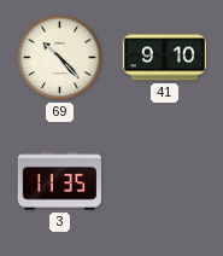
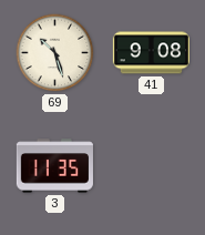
69: 10:23 -> 10:27 (55, 53)
41: 9:10 -> 9:08 (151, 53)
